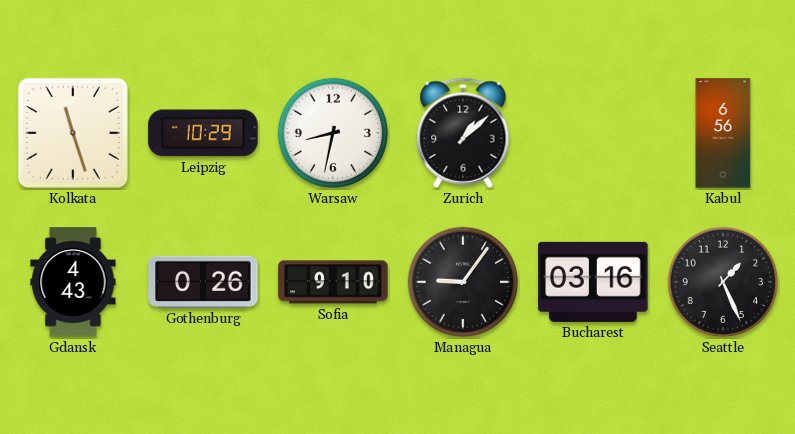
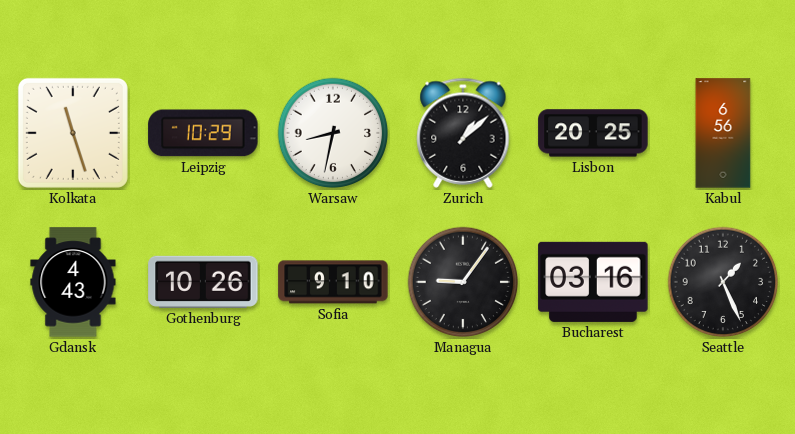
Lisbon: none -> 20:25 (593, 133)
Gothenburg: 0:26 -> 10:26 (203, 282)
